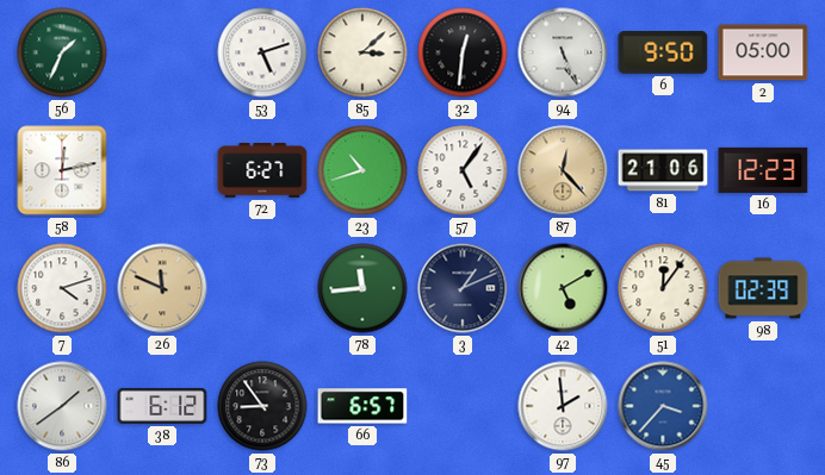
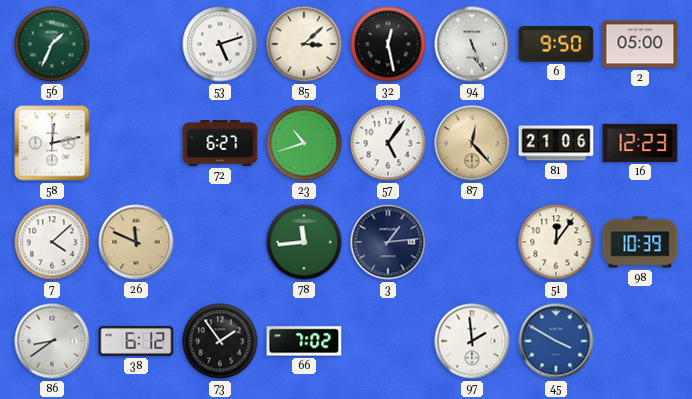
32: 12:31 -> 12:28 (388, 44)
7: 4:12 -> 4:08 (52, 242)
3: 1:11 -> 1:14 (388, 242)
42: 5:10 -> none (563, 288)
98: 02:39 -> 10:39 (640, 242)
86: 1:39 -> 8:39 (52, 341)
73: 8:54 -> 1:54 (220, 341)
66: 6:57 -> 7:02 (304, 341)
45: 3:37 -> 3:50 (556, 341)
